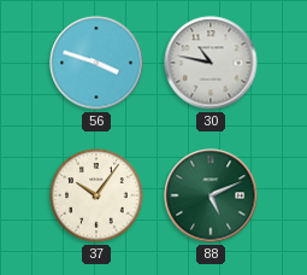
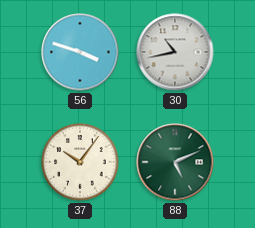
30: 10:47 -> 10:43 (175, 52)
